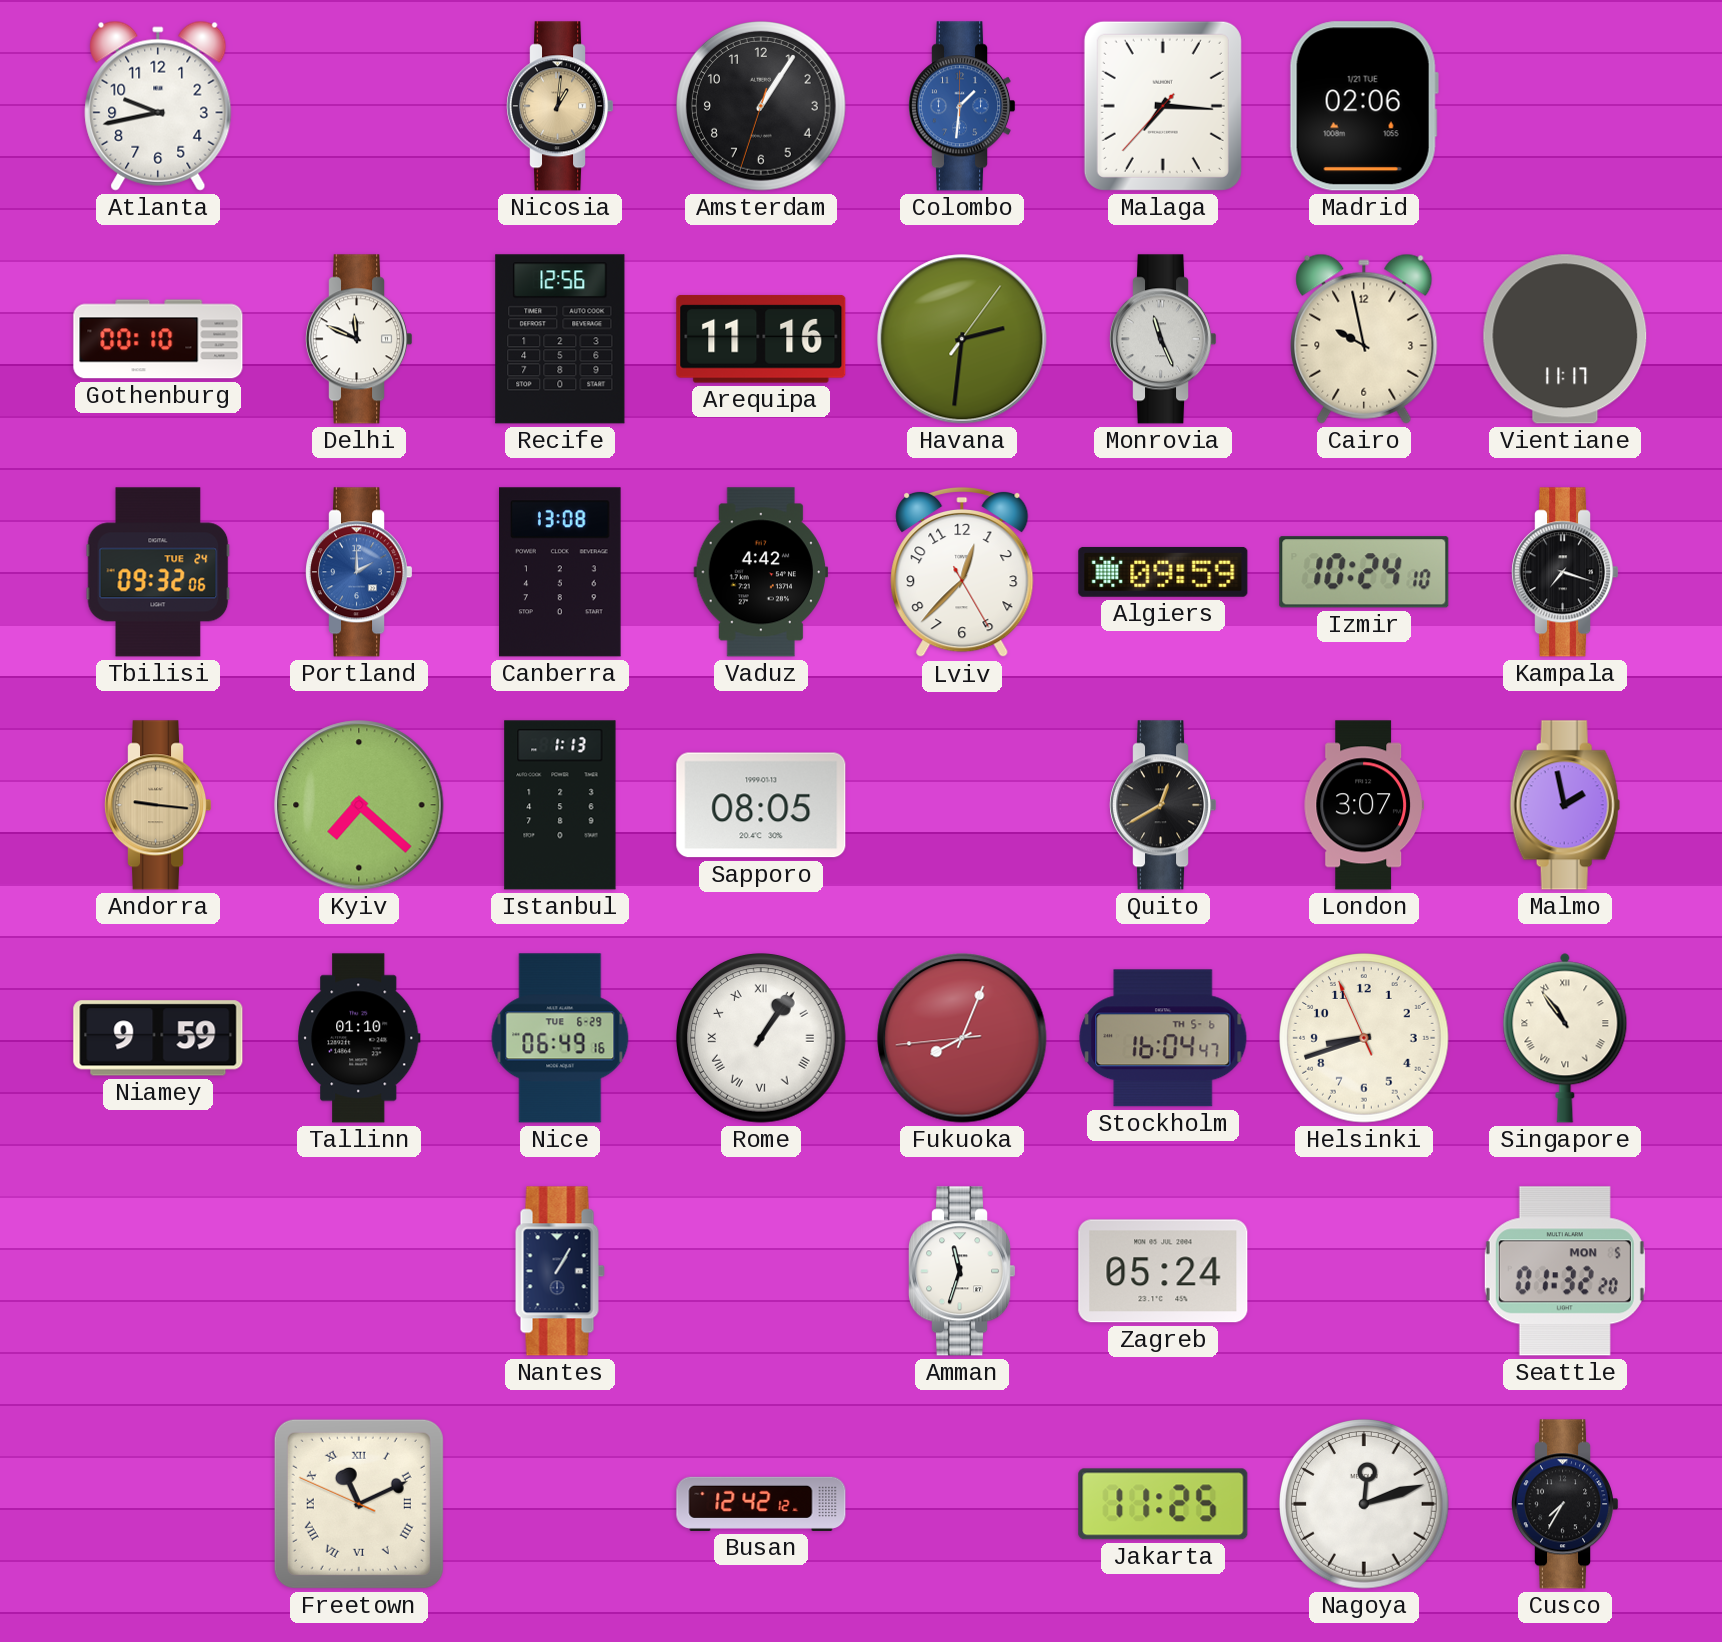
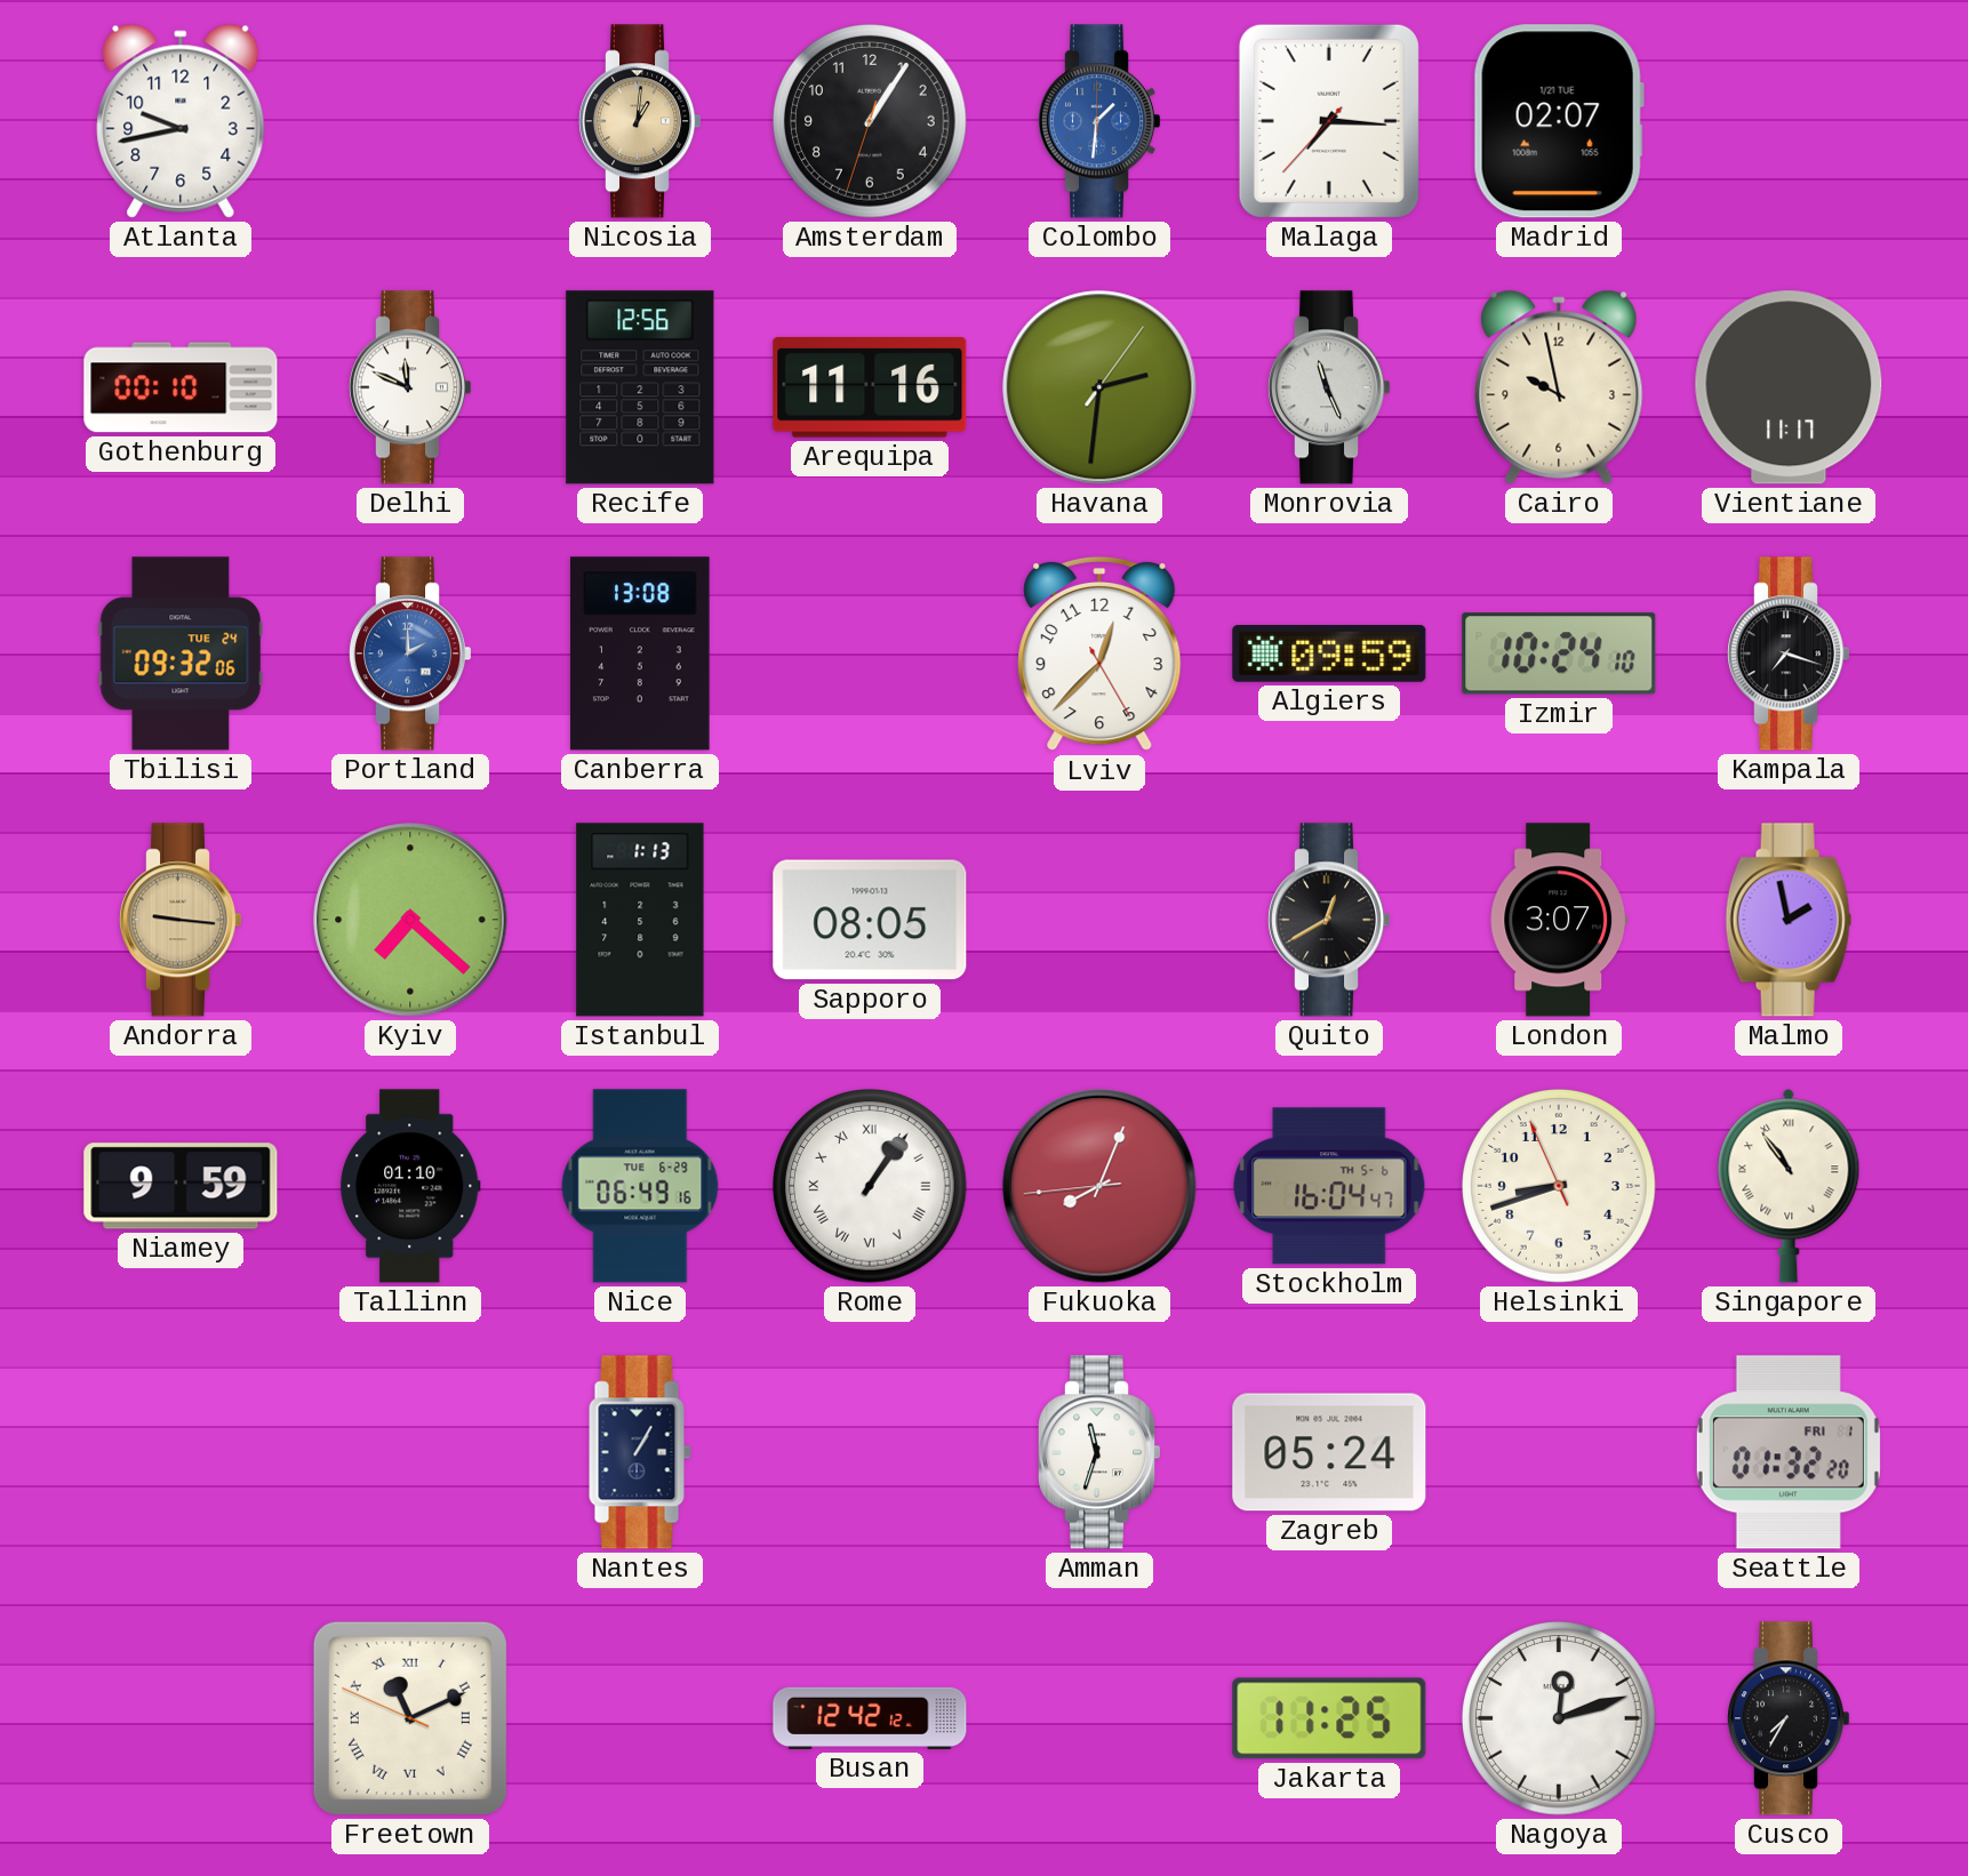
Madrid: 02:06 -> 02:07 (1559, 121)
Vaduz: 4:42 -> none (761, 572)
Seattle date: MON 5 -> FRI 1 (1789, 1452)
